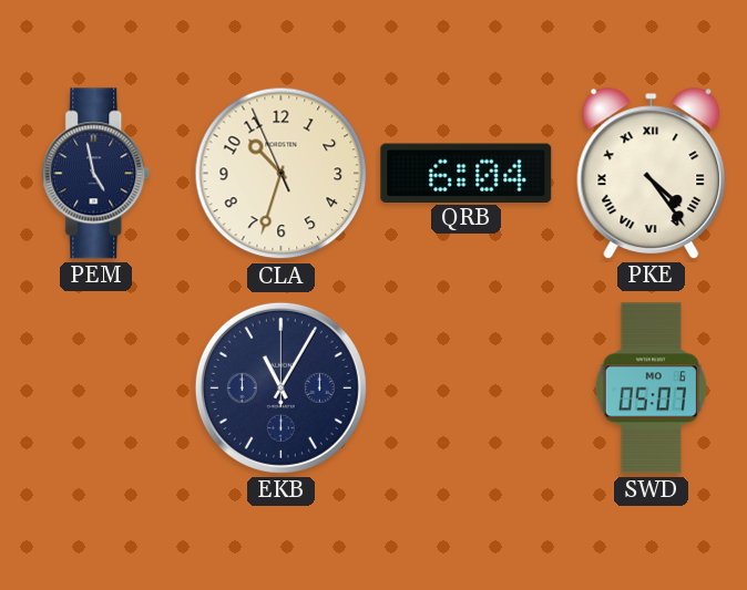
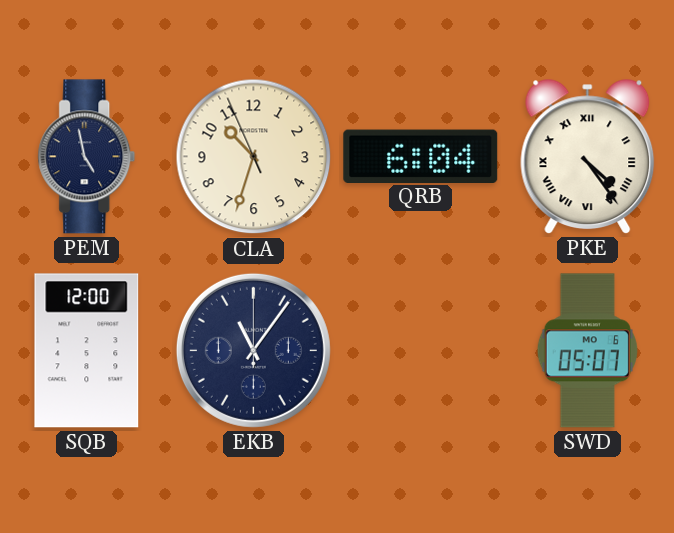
SQB: none -> 12:00 (87, 351)
EKB: 11:05 -> 11:06 (253, 350)
